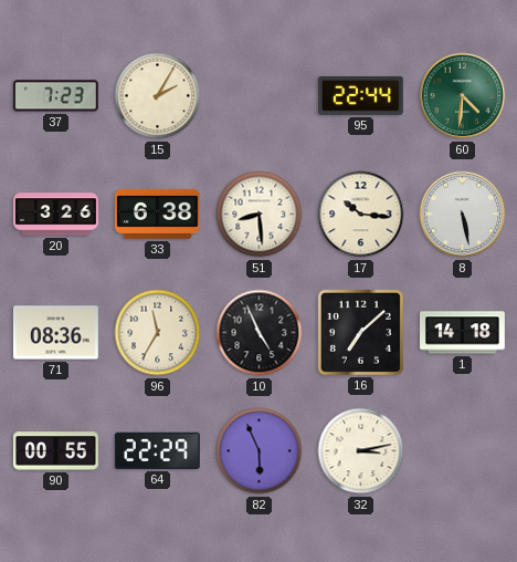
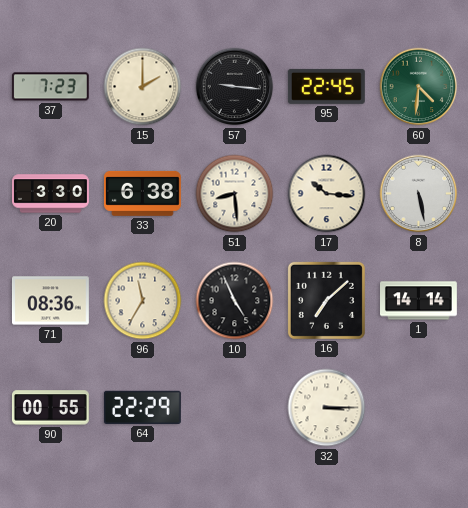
15: 2:05 -> 2:00 (143, 87)
57: none -> 9:16 (235, 87)
95: 22:44 -> 22:45 (326, 86)
20: 3:26 -> 3:30 (51, 194)
1: 14:18 -> 14:14 (419, 301)
82: 5:56 -> none (260, 451)
32: 3:13 -> 3:15 (327, 408)
